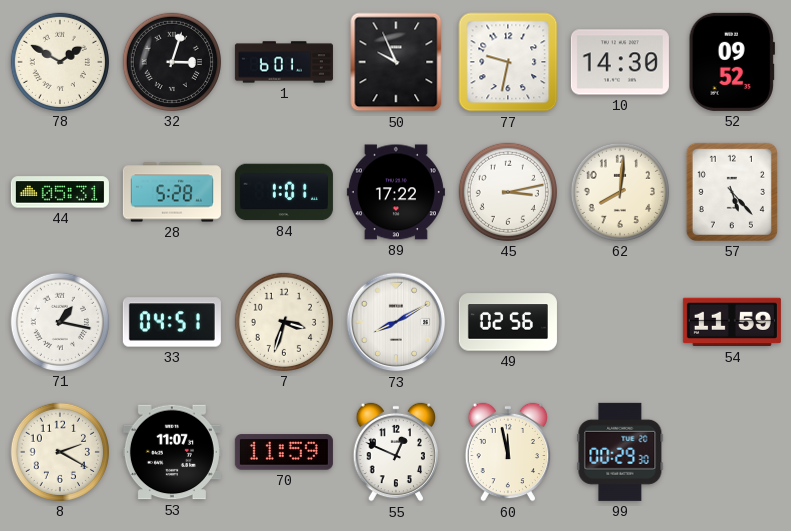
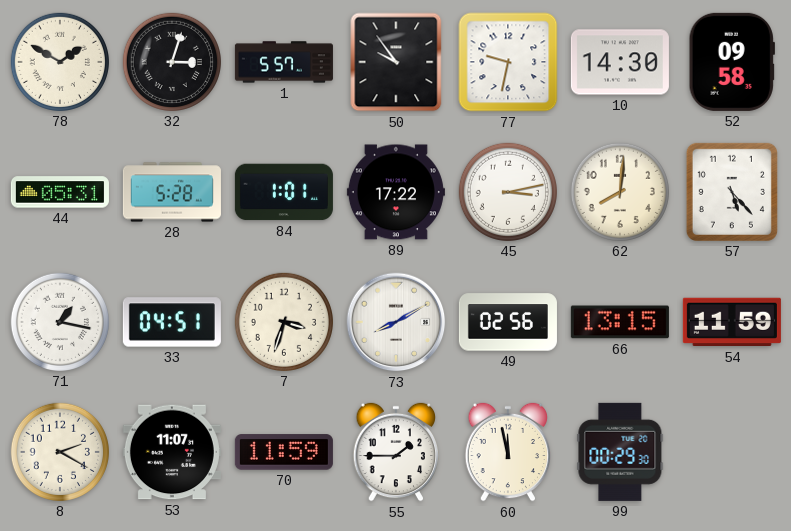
1: 6:01 -> 5:57 (284, 62)
50: 9:56 -> 9:54 (396, 62)
52: 09:52 -> 09:58 (732, 62)
66: none -> 13:15 (620, 322)
55: 12:49 -> 1:45 (395, 452)
